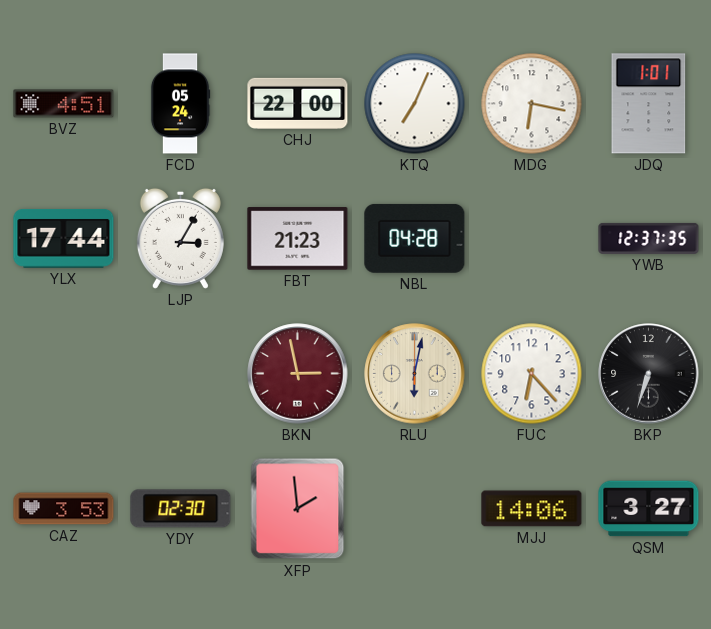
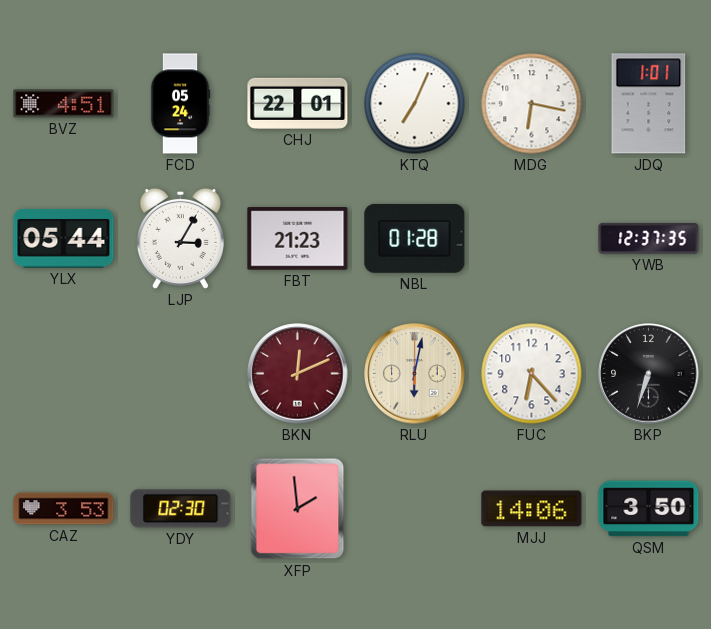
CHJ: 22:00 -> 22:01 (298, 103)
YLX: 17:44 -> 05:44 (64, 239)
NBL: 04:28 -> 01:28 (415, 238)
BKN: 2:58 -> 12:11 (298, 374)
QSM: 3:27 -> 3:50 (649, 509)
